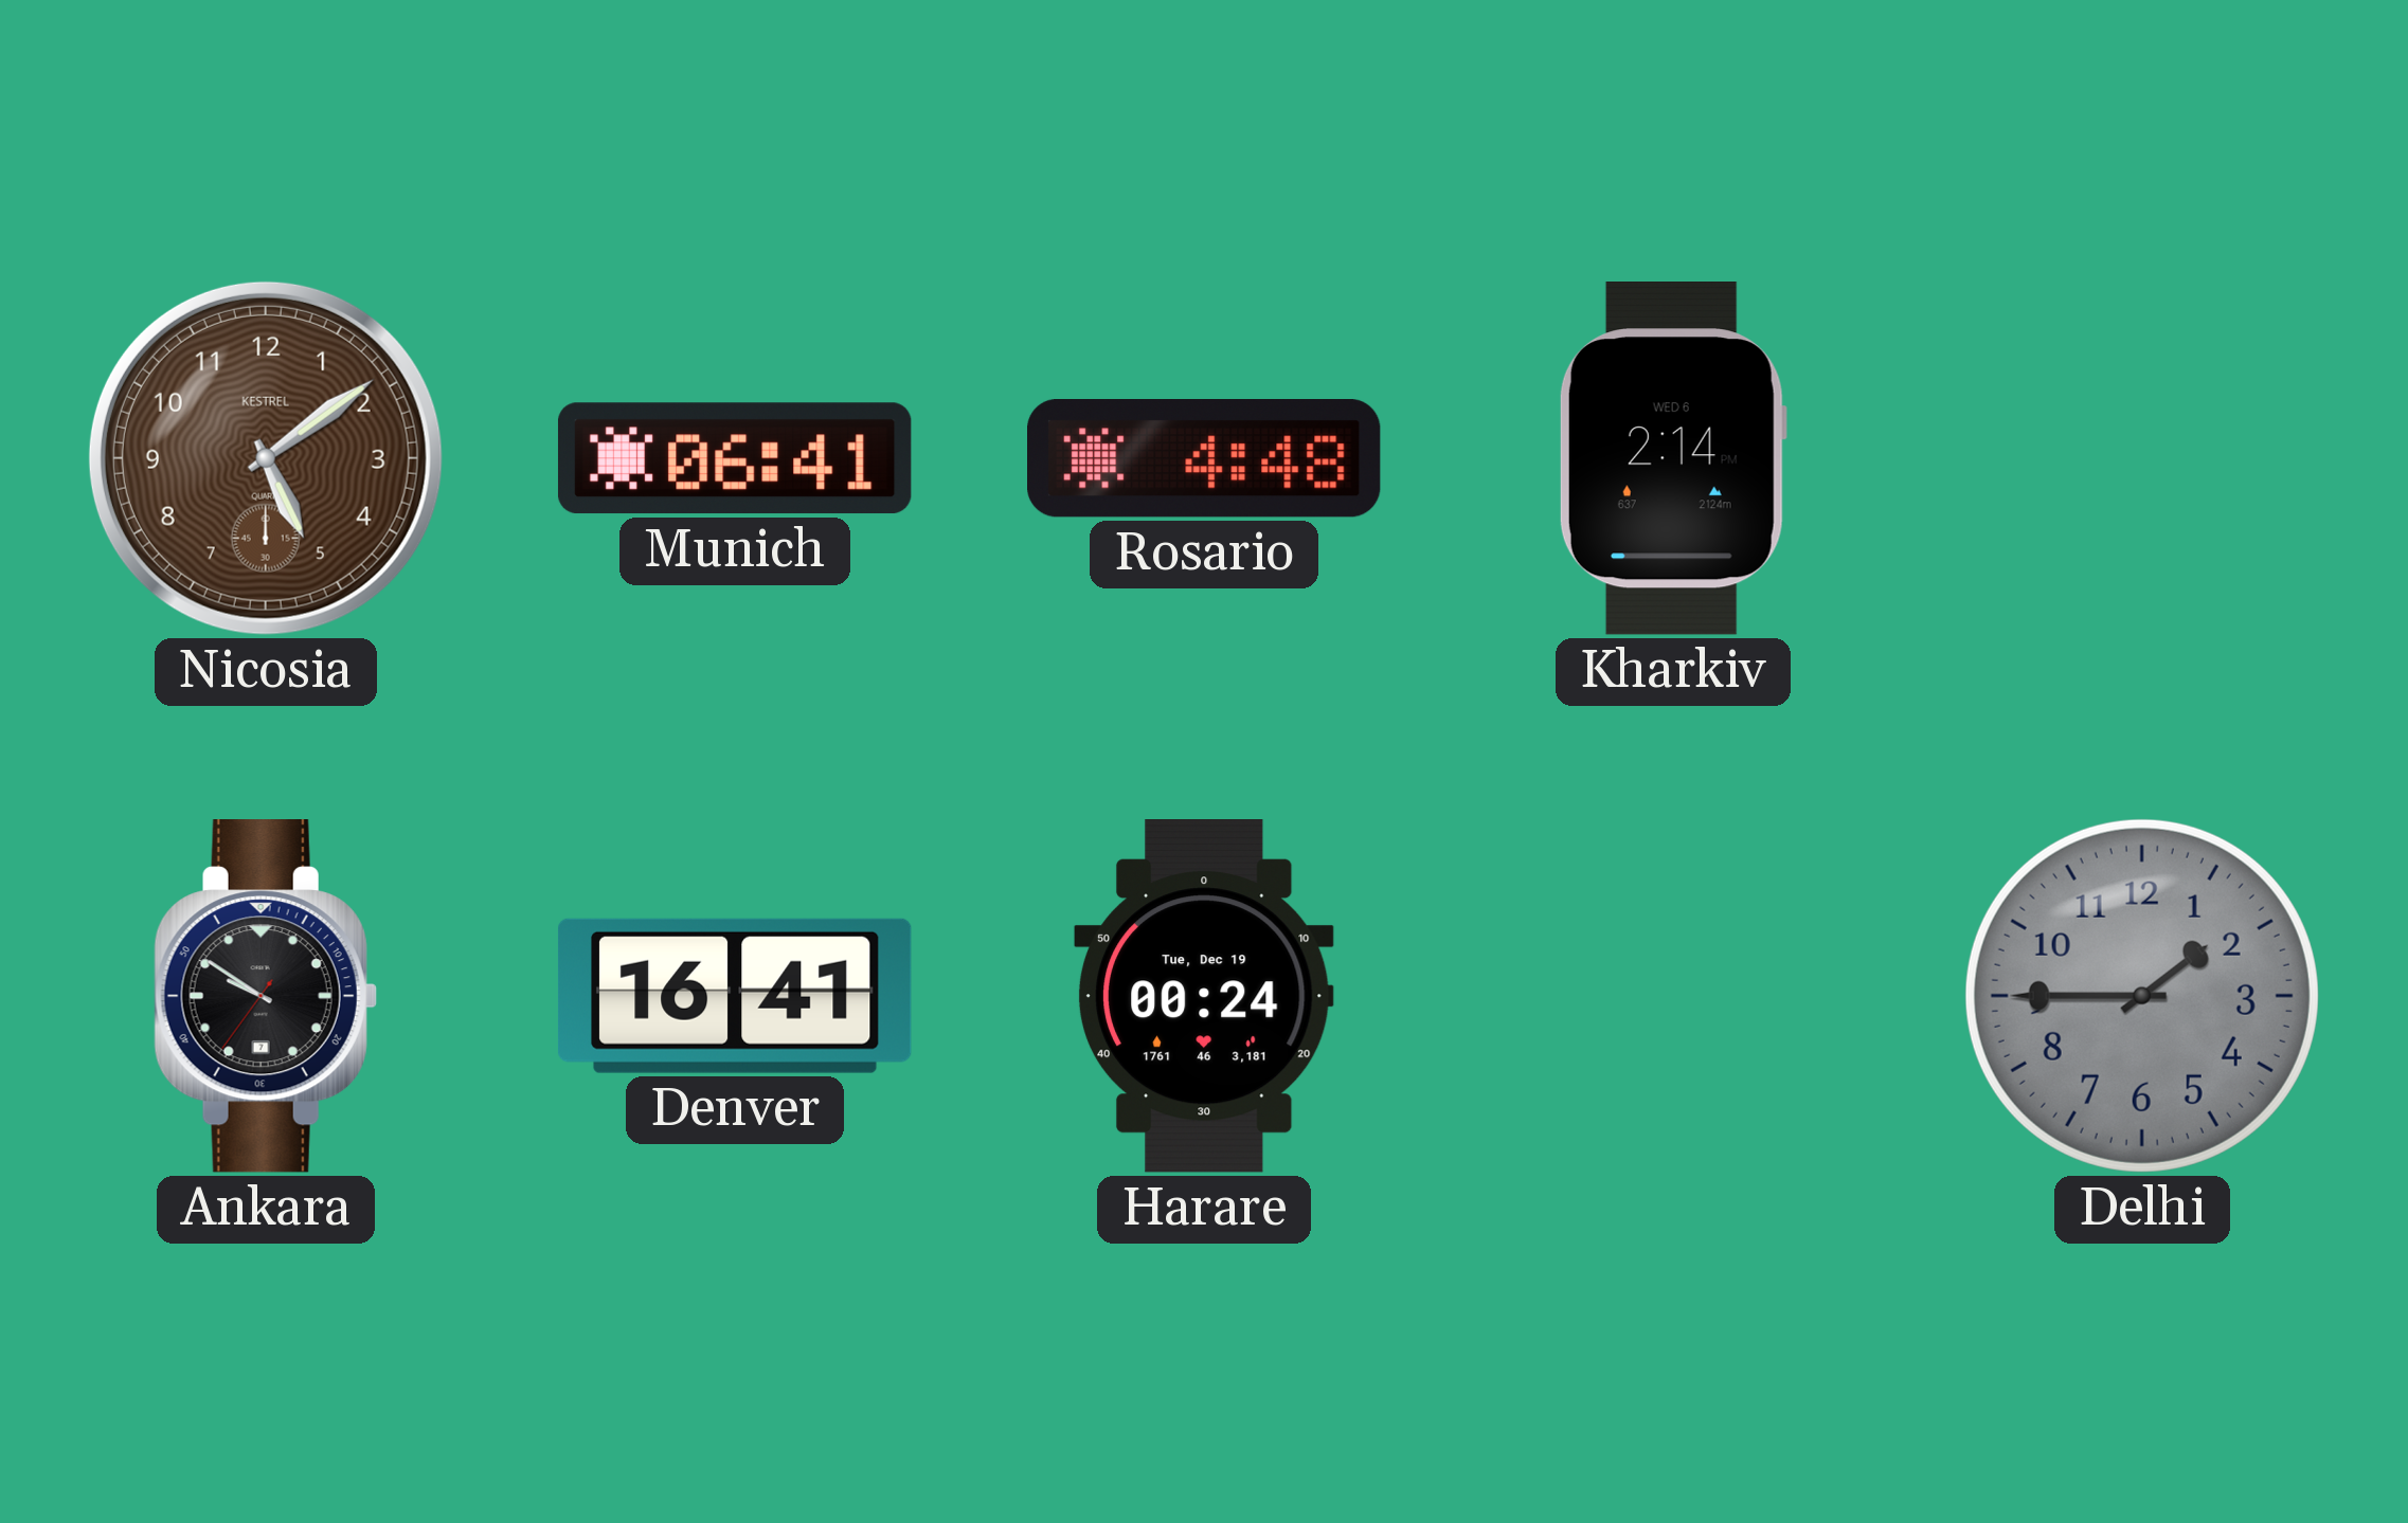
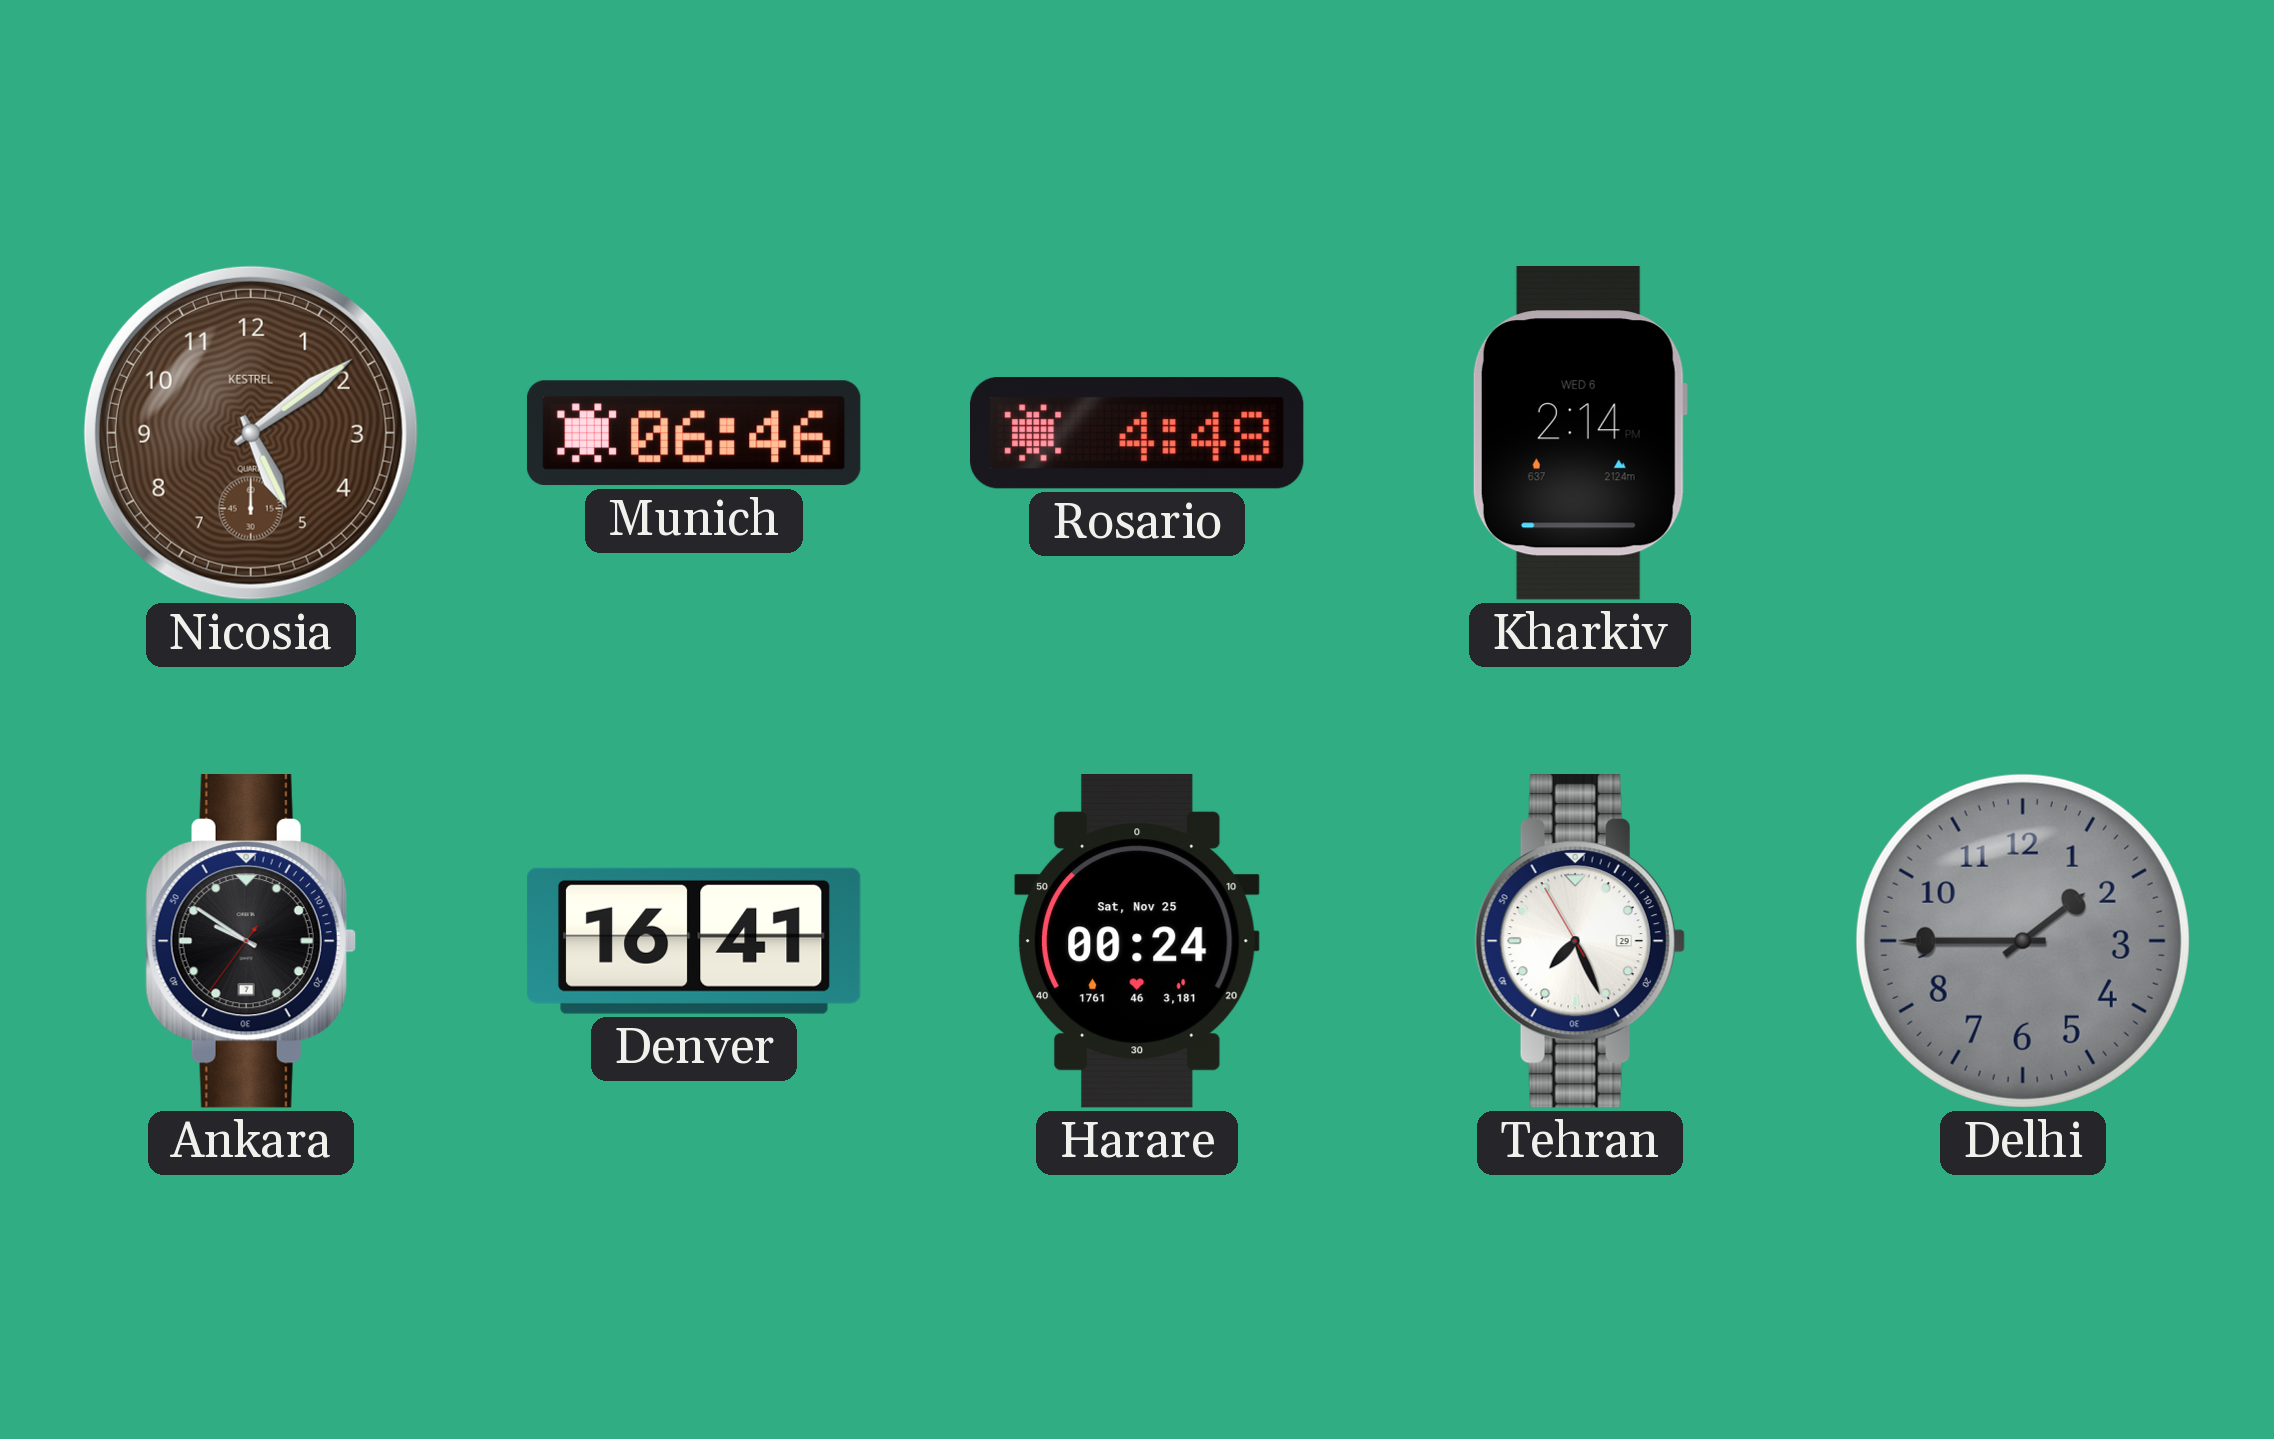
Munich: 06:41 -> 06:46 (694, 433)
Harare date: Tue, Dec 19 -> Sat, Nov 25 (1137, 942)
Tehran: none -> 7:25 (1580, 942)
